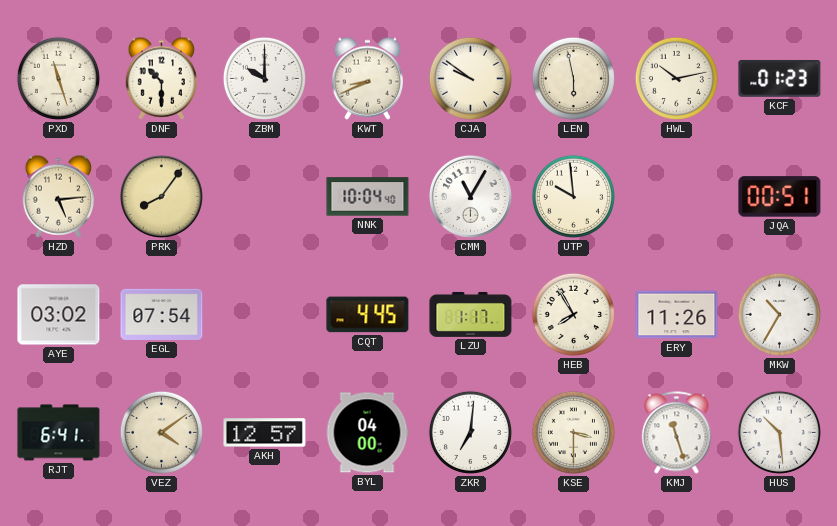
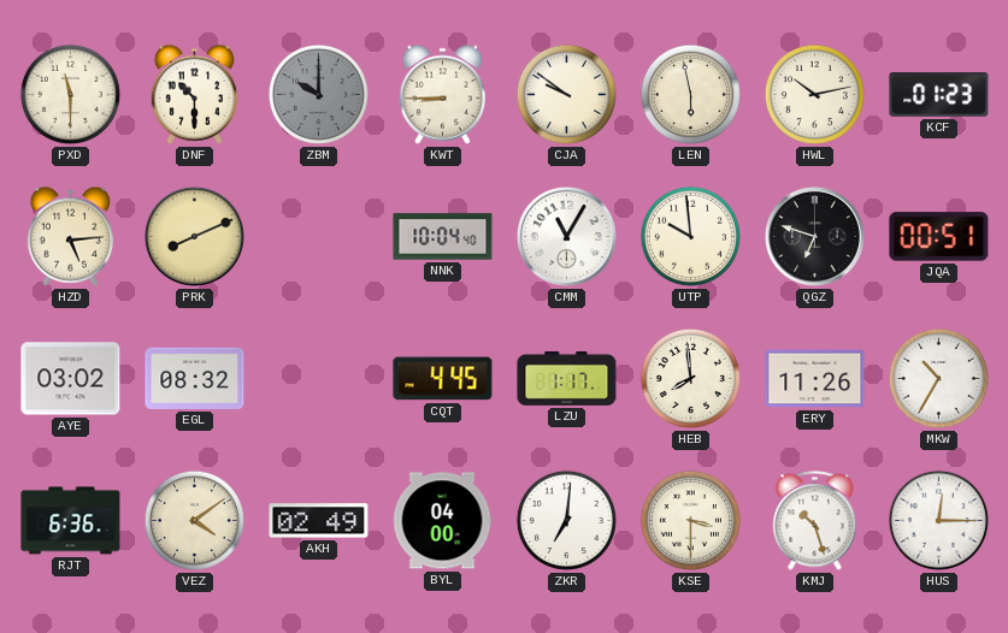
PXD: 11:27 -> 11:30 (70, 94)
ZBM dial: white -> grey (318, 94)
KWT: 8:41 -> 8:45 (442, 94)
PRK: 8:06 -> 8:11 (194, 236)
QGZ: none -> 6:48 (814, 236)
EGL: 07:54 -> 08:32 (195, 378)
HEB: 7:55 -> 7:59 (690, 378)
RJT: 6:41 -> 6:36 (71, 521)
AKH: 12:57 -> 02:49 (319, 521)
KMJ: 11:27 -> 10:27 (815, 521)
HUS: 10:29 -> 12:15 (938, 520)
